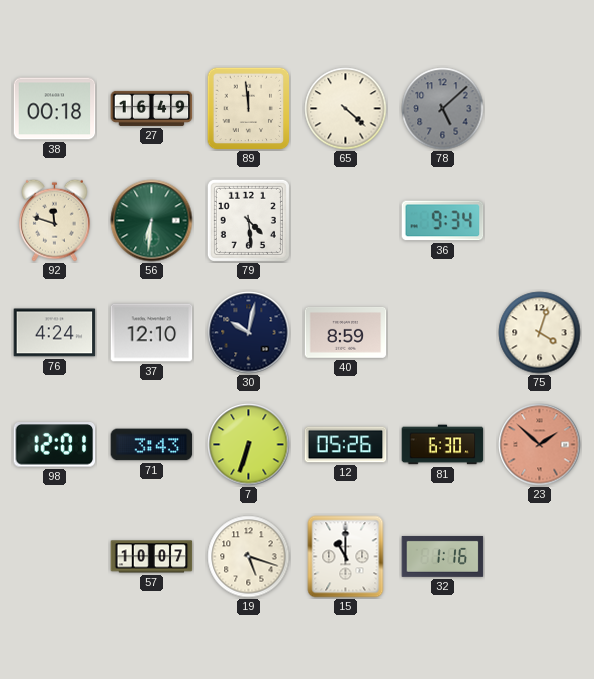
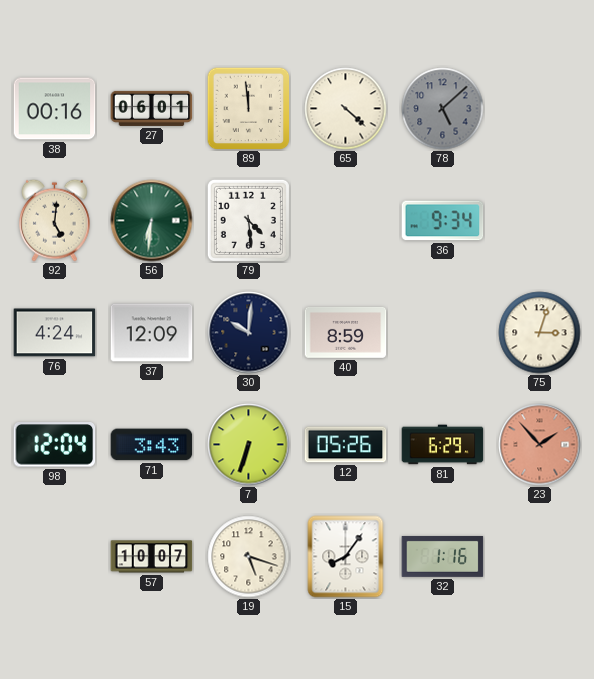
38: 00:18 -> 00:16 (55, 109)
27: 16:49 -> 06:01 (152, 108)
92: 11:48 -> 5:01 (55, 220)
37: 12:10 -> 12:09 (152, 333)
30: 10:02 -> 10:01 (249, 333)
75: 4:03 -> 3:03 (540, 333)
98: 12:01 -> 12:04 (55, 445)
81: 6:30 -> 6:29 (443, 445)
23: 1:52 -> 1:53 (540, 445)
15: 11:00 -> 8:06 (346, 557)
